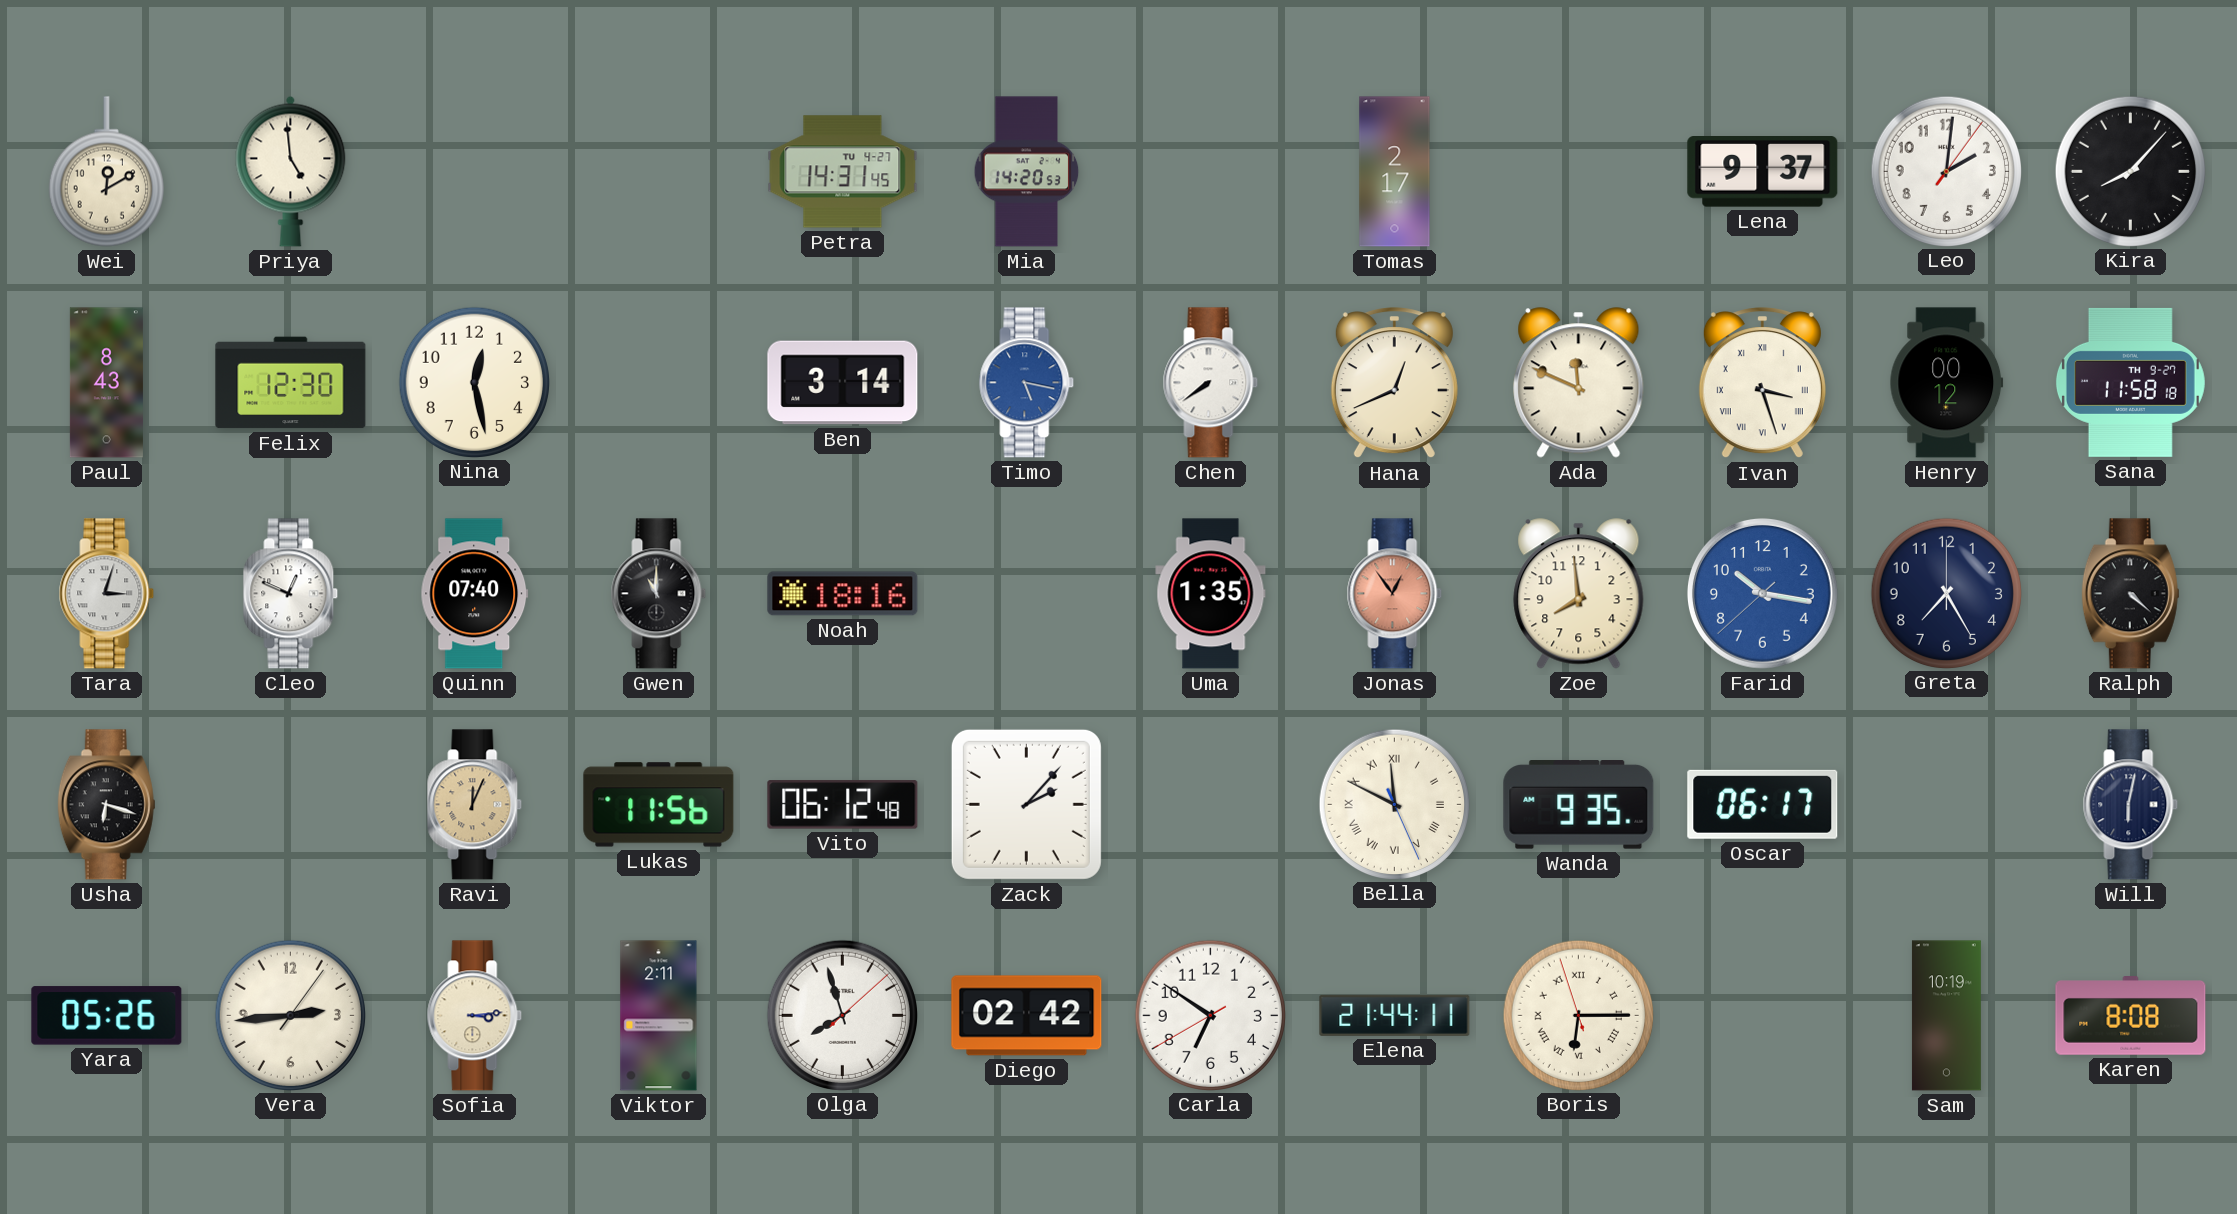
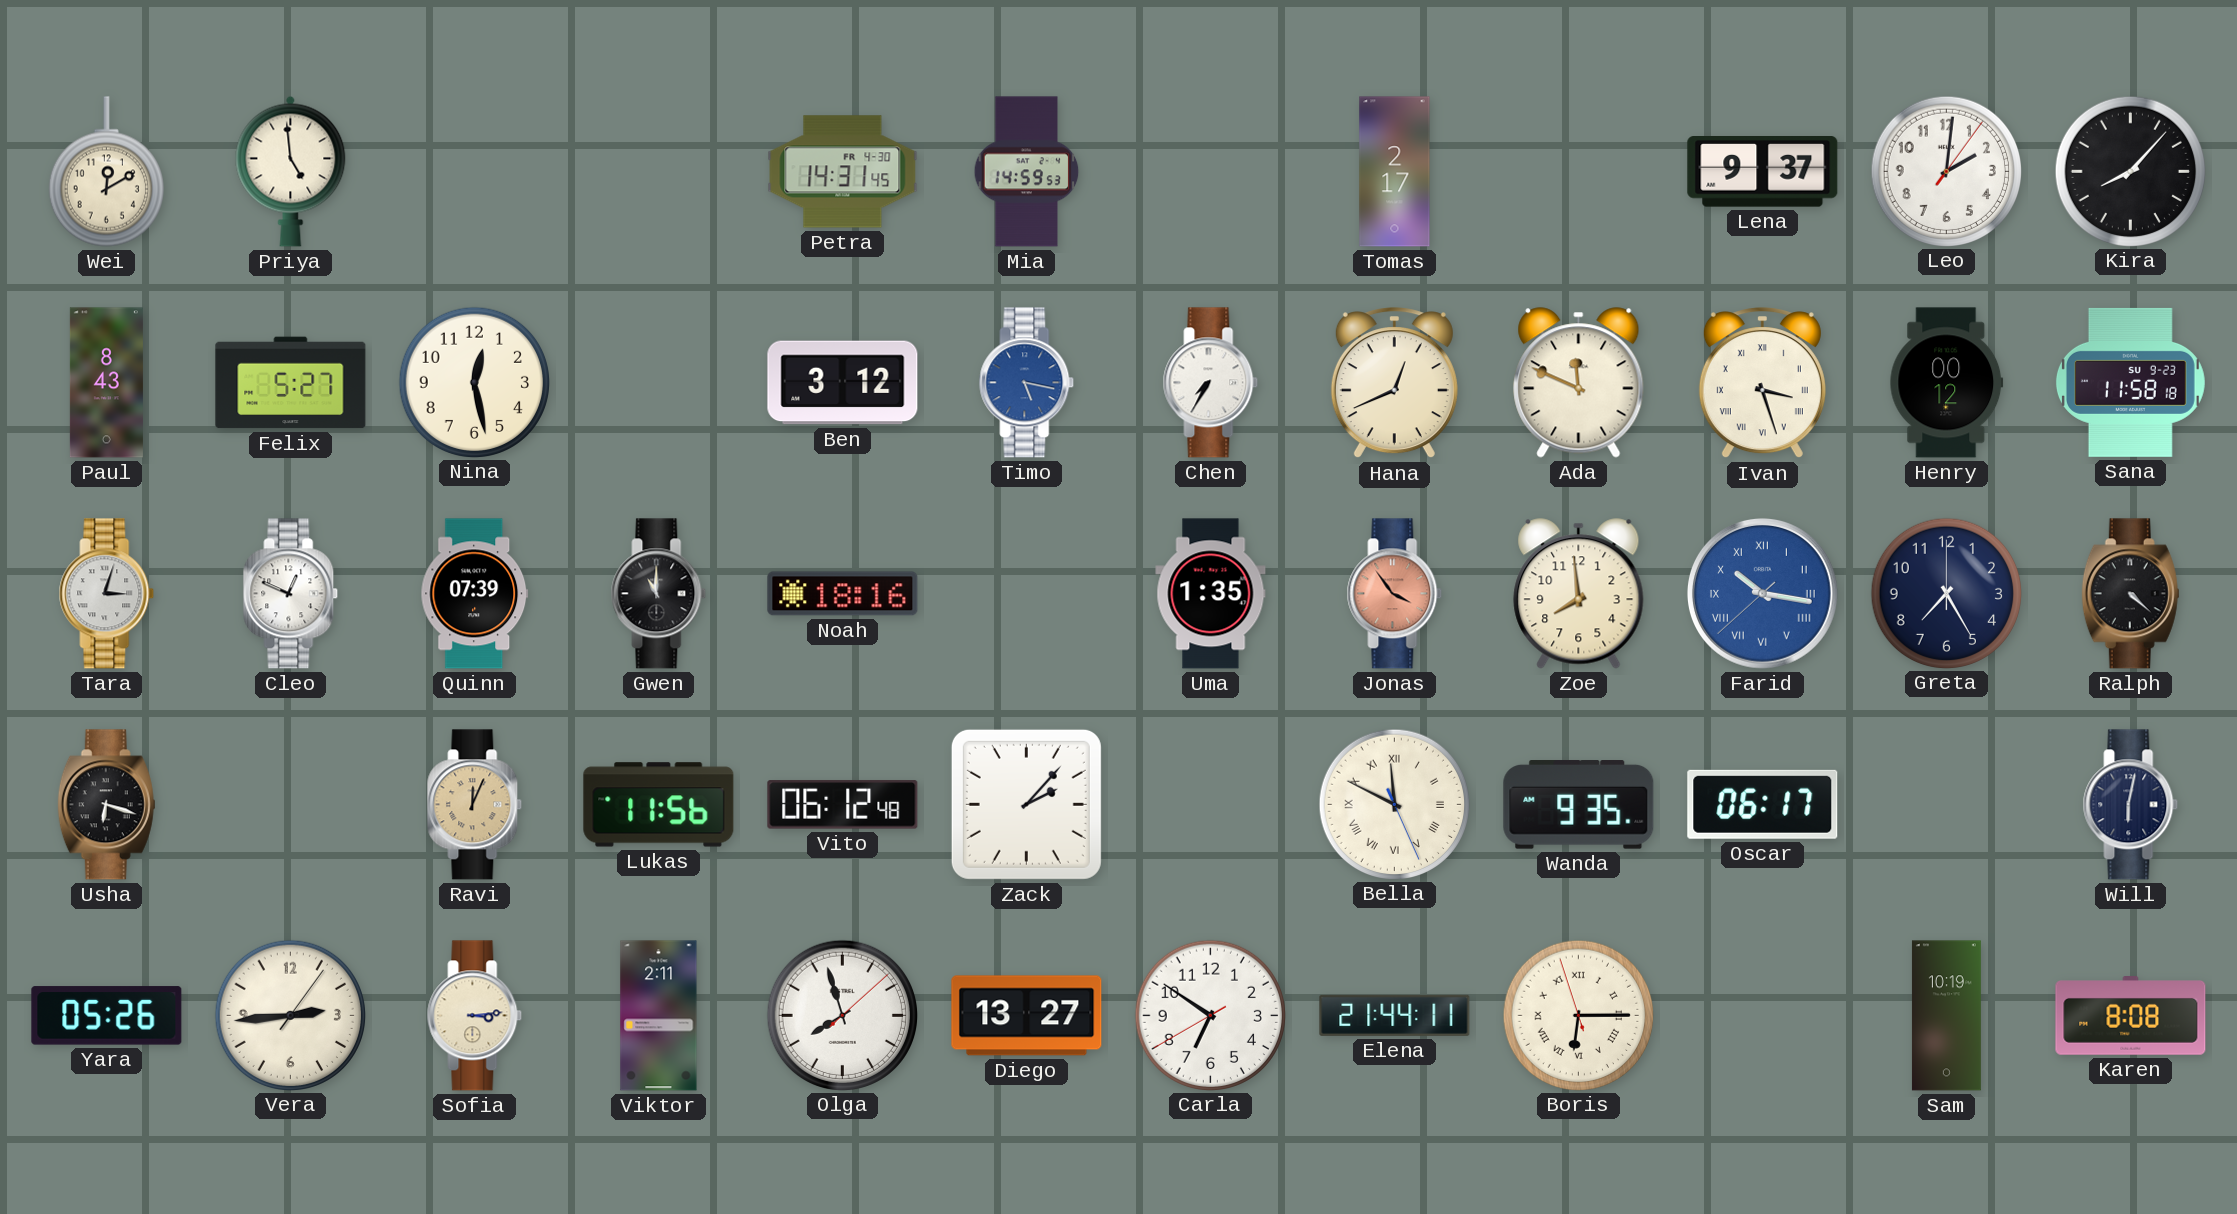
Petra date: TU 4-27 -> FR 4-30 (843, 172)
Mia: 14:20 -> 14:59 (1027, 172)
Felix: 12:30 -> 5:27 (291, 383)
Ben: 3:14 -> 3:12 (843, 383)
Chen: 7:39 -> 7:35 (1211, 383)
Sana date: TH 9-27 -> SU 9-23 (2130, 382)
Quinn: 07:40 -> 07:39 (475, 594)
Jonas: 12:54 -> 3:54 (1395, 594)
Farid numerals: Arabic -> Roman (1762, 593)
Diego: 02:42 -> 13:27 (1027, 1016)
